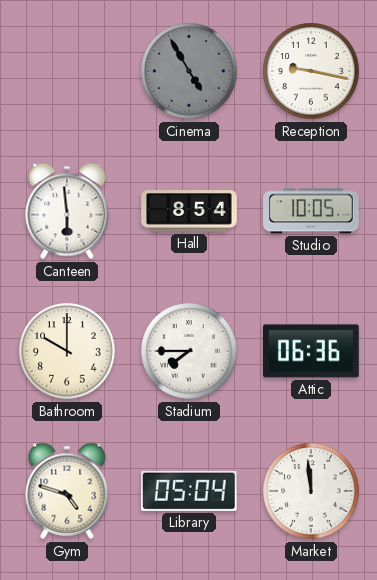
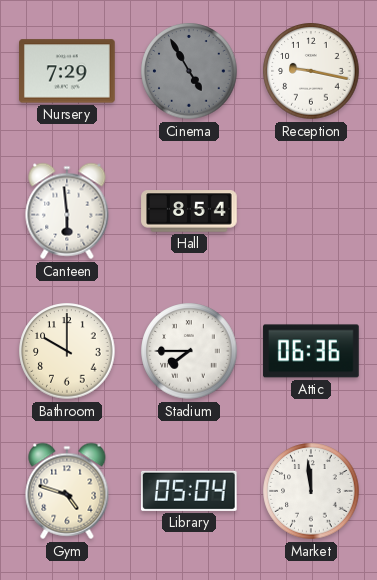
Nursery: none -> 7:29 (67, 71)
Studio: 10:05 -> none (311, 211)
